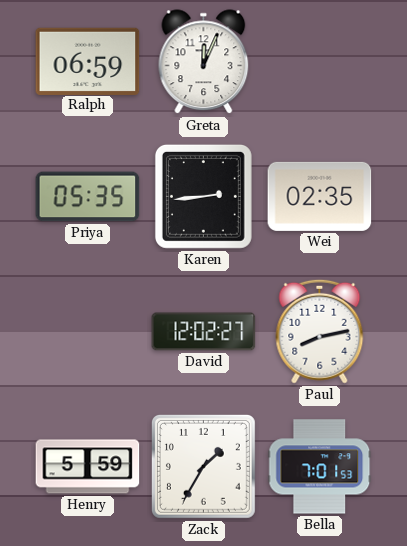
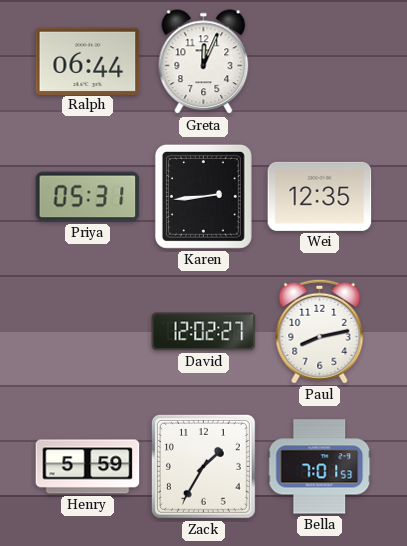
Ralph: 06:59 -> 06:44 (88, 61)
Priya: 05:35 -> 05:31 (88, 197)
Wei: 02:35 -> 12:35 (320, 196)
